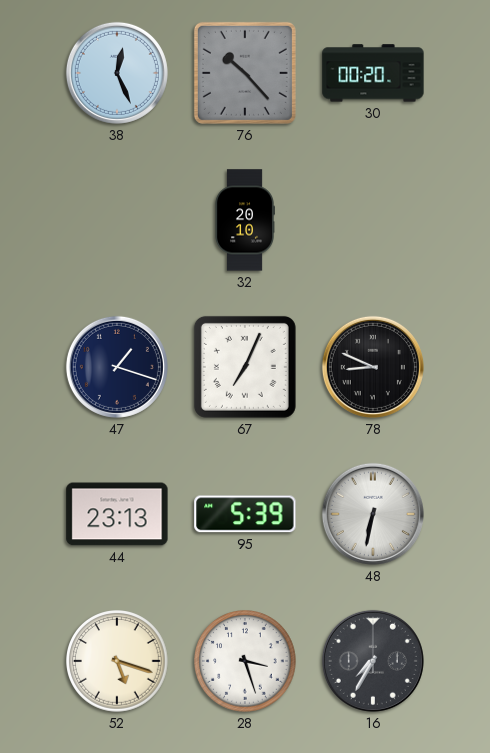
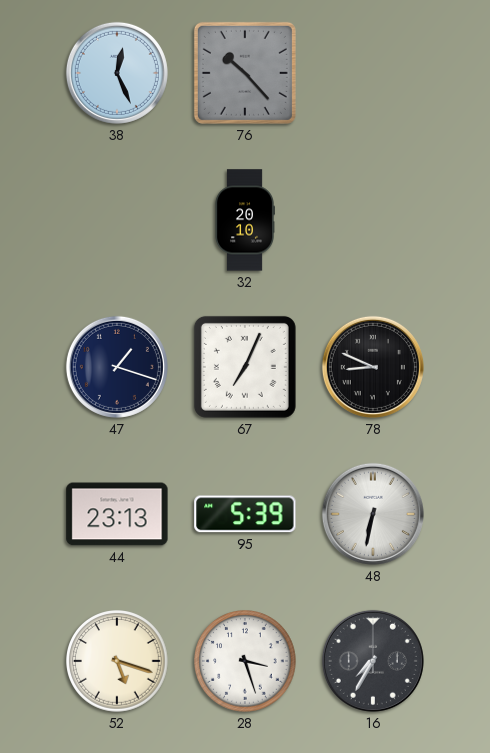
30: 00:20 -> none (373, 73)
